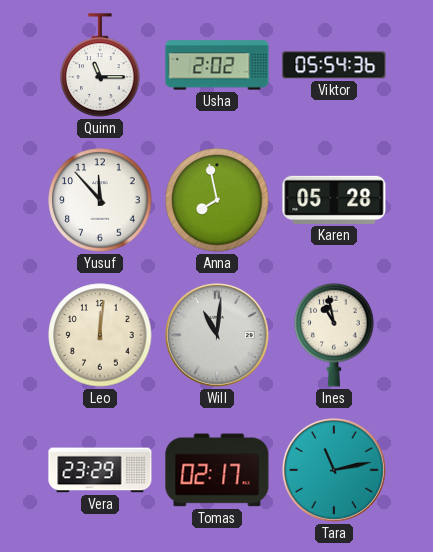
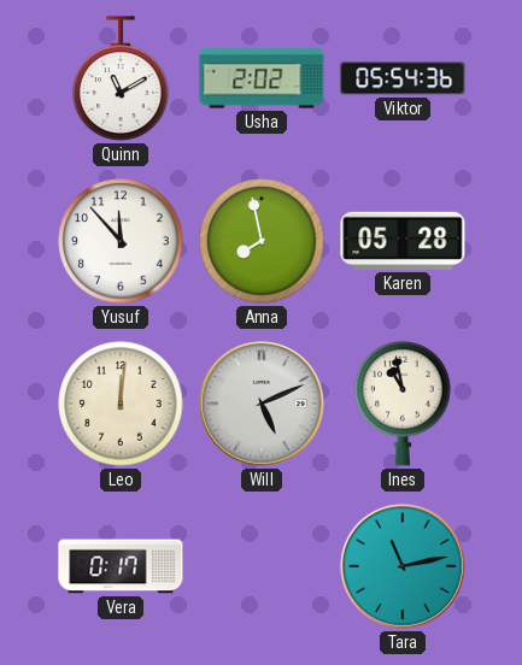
Quinn: 11:15 -> 11:10 (121, 78)
Will: 11:01 -> 5:11 (262, 404)
Vera: 23:29 -> 0:17 (121, 566)
Tomas: 02:17 -> none (217, 470)
